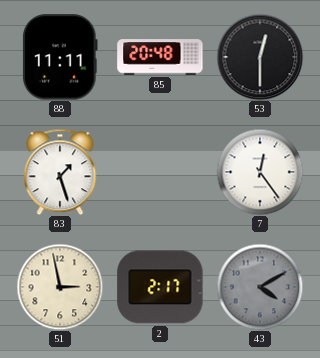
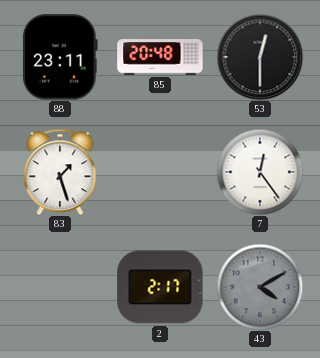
88: 11:11 -> 23:11 (60, 57)
51: 2:58 -> none (60, 287)
